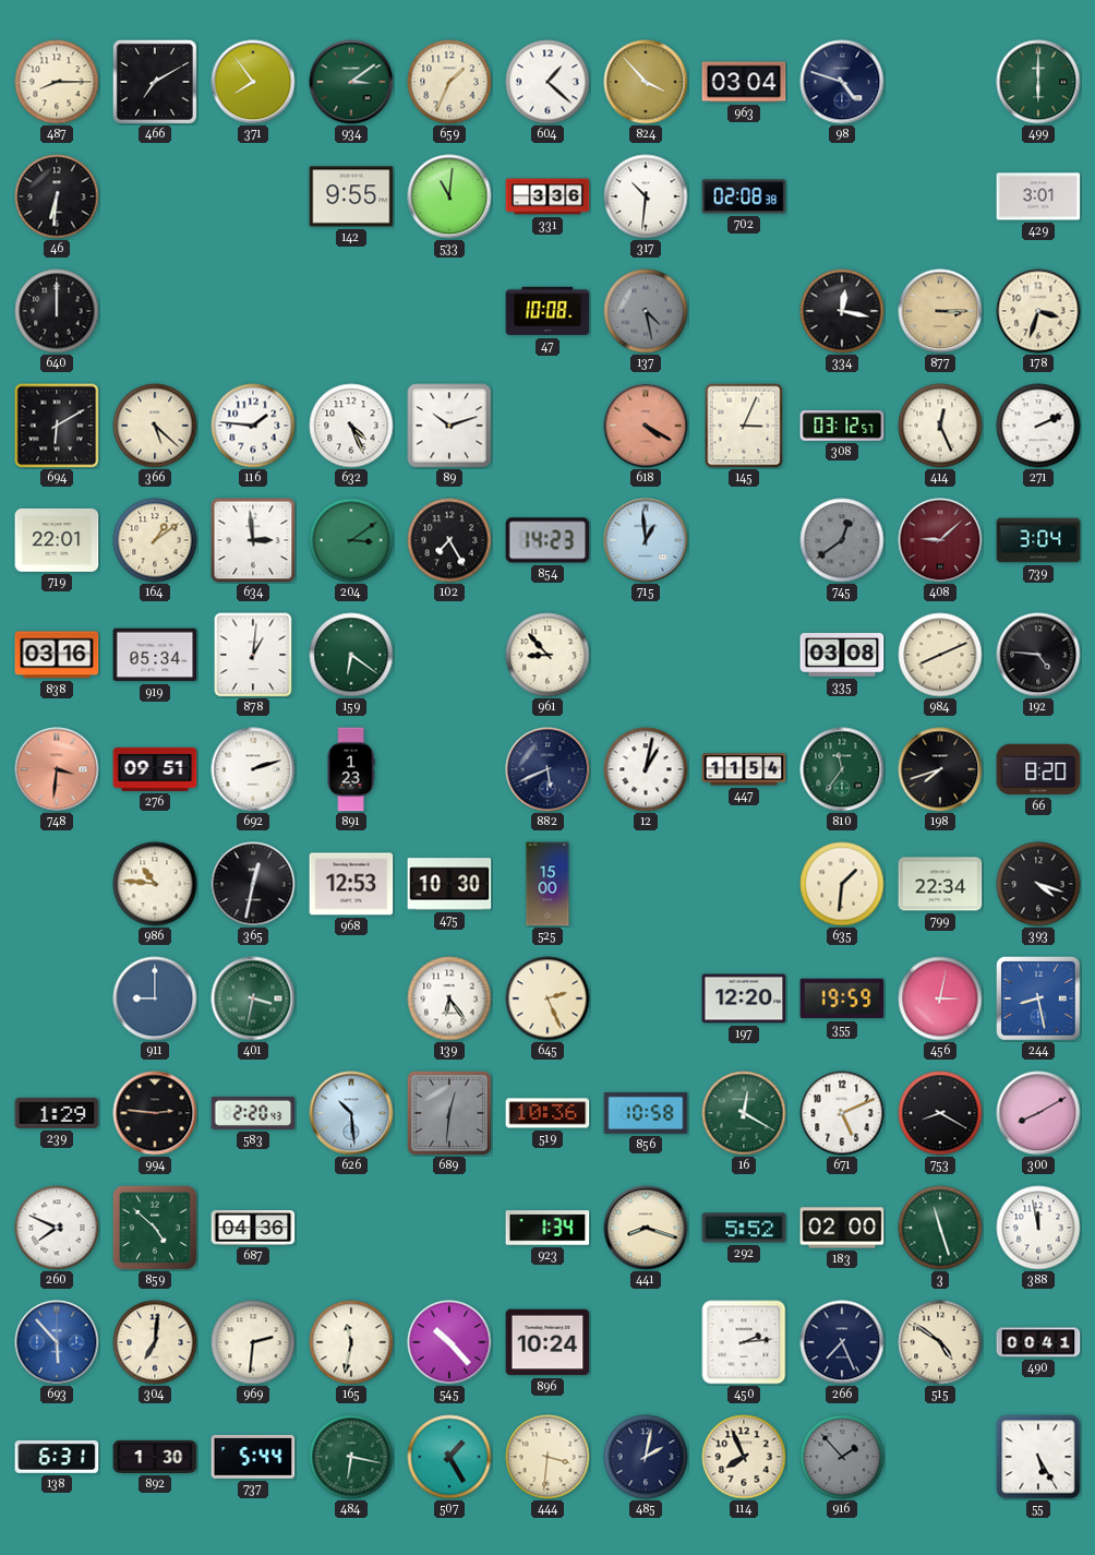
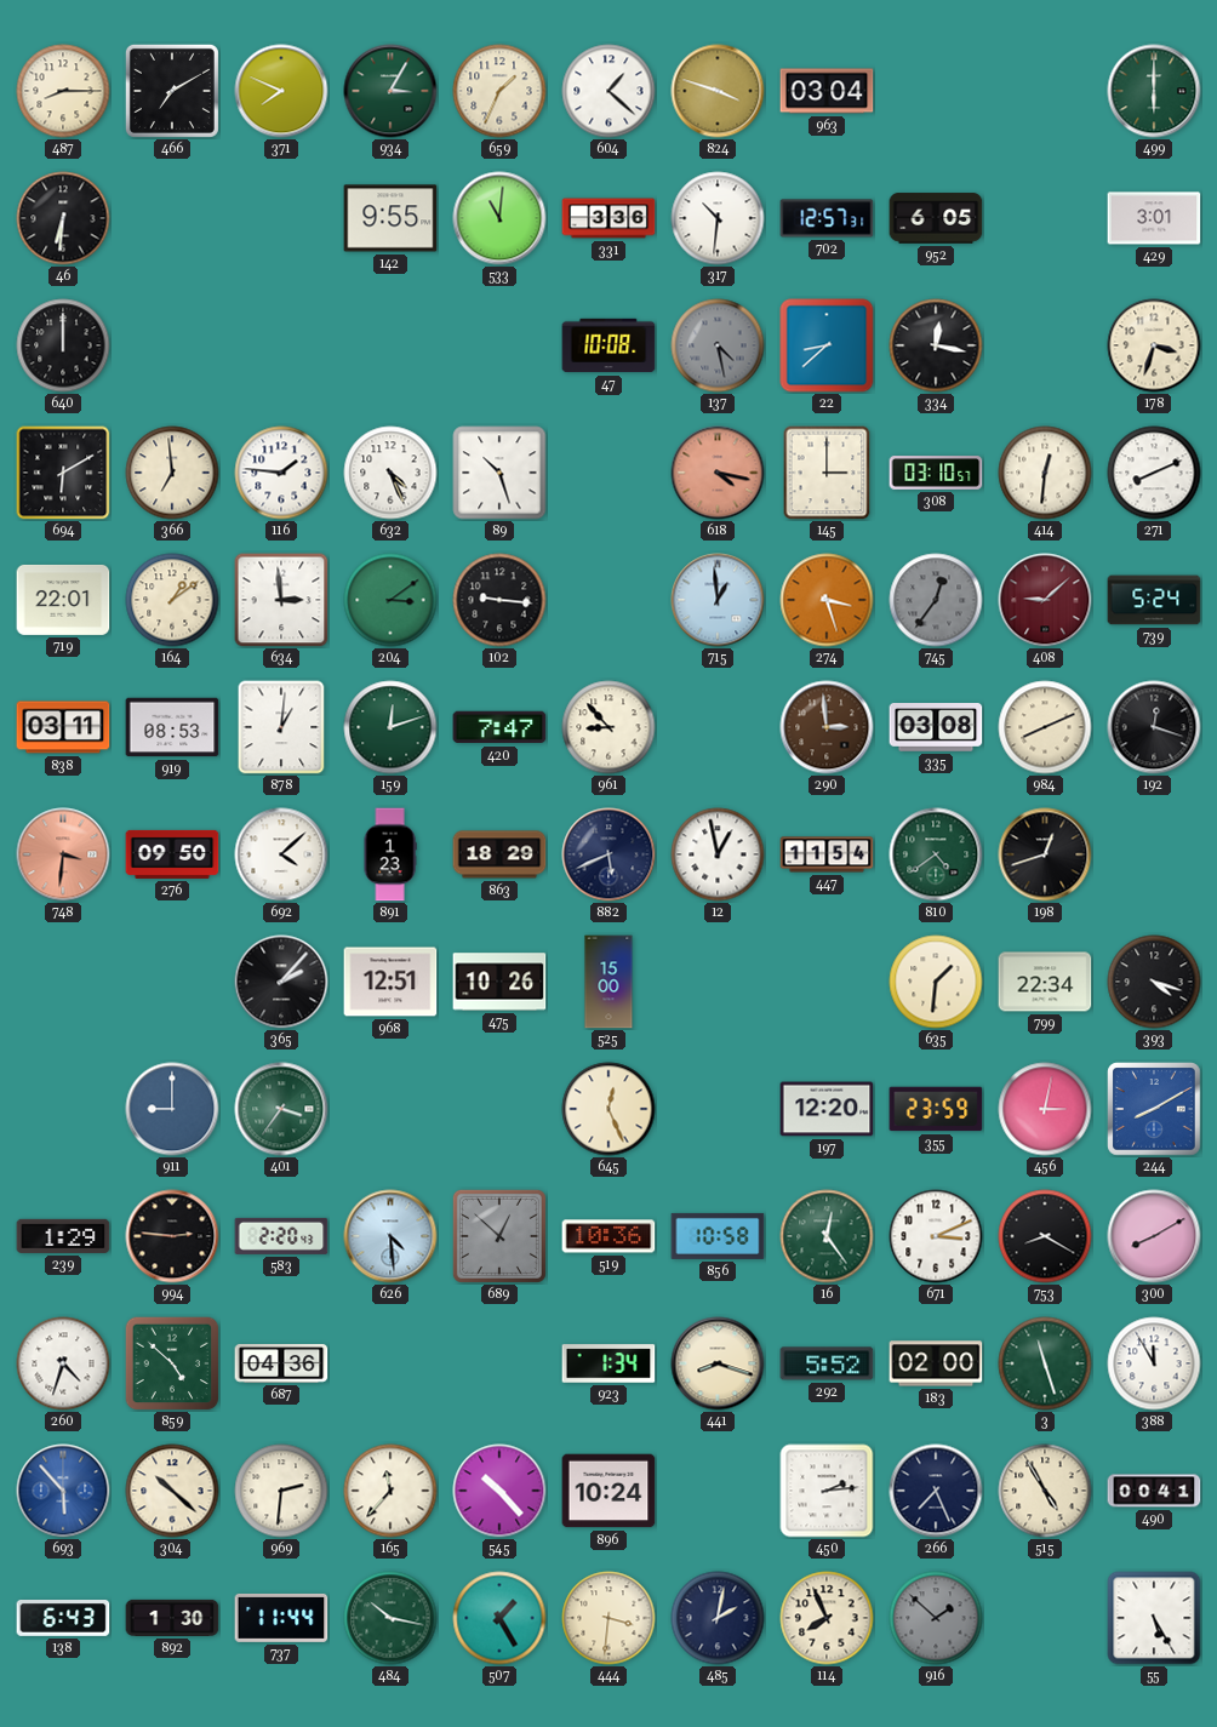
371: 7:54 -> 7:49 (281, 91)
934: 3:09 -> 3:05 (390, 91)
824: 3:53 -> 3:48 (718, 91)
98: 4:48 -> none (842, 82)
702: 02:08 -> 12:57 (827, 218)
952: none -> 6:05 (936, 218)
22: none -> 8:38 (827, 345)
877: 3:15 -> none (940, 311)
366: 5:22 -> 6:59 (172, 473)
89: 10:12 -> 10:27 (499, 473)
618: 4:20 -> 4:17 (718, 473)
145: 3:04 -> 3:00 (827, 473)
308: 03:12 -> 03:10 (936, 473)
414: 12:26 -> 12:31 (1045, 473)
271: 2:11 -> 8:11 (1154, 473)
102: 7:25 -> 9:16 (499, 600)
854: 14:23 -> none (547, 540)
274: none -> 3:27 (827, 600)
745: 12:39 -> 12:36 (936, 600)
739: 3:04 -> 5:24 (1154, 600)
838: 03:16 -> 03:11 (63, 727)
919: 05:34 -> 08:53 (172, 727)
159: 6:21 -> 12:12 (390, 727)
420: none -> 7:47 (499, 727)
290: none -> 2:59 (827, 727)
192: 4:46 -> 12:18 (1154, 727)
276: 09:51 -> 09:50 (172, 854)
692: 2:12 -> 4:08 (281, 854)
863: none -> 18:29 (499, 854)
12: 1:02 -> 12:58 (718, 854)
810: 11:36 -> 4:39 (936, 854)
198: 7:42 -> 12:42 (1045, 854)
66: 8:20 -> none (1038, 769)
986: 10:46 -> none (155, 884)
365: 12:32 -> 2:07 (281, 982)
968: 12:53 -> 12:51 (390, 982)
475: 10:30 -> 10:26 (499, 982)
401: 3:32 -> 3:36 (281, 1109)
139: 6:24 -> none (449, 998)
645: 2:26 -> 12:26 (608, 1109)
355: 19:59 -> 23:59 (936, 1109)
244: 8:28 -> 8:10 (1154, 1109)
626: 10:29 -> 4:29 (390, 1236)
689: 12:31 -> 12:52 (499, 1236)
16: 12:20 -> 12:24 (827, 1236)
671: 5:11 -> 3:11 (936, 1236)
260: 7:49 -> 4:33 (63, 1363)
388: 11:58 -> 11:55 (1154, 1363)
304: 7:01 -> 10:22 (172, 1491)
165: 11:32 -> 11:37 (390, 1491)
515: 4:51 -> 4:55 (1045, 1491)
138: 6:31 -> 6:43 (63, 1619)
737: 5:44 -> 11:44 (281, 1618)
484: 6:17 -> 10:17 (390, 1618)
916: 1:53 -> 1:52 (936, 1618)
